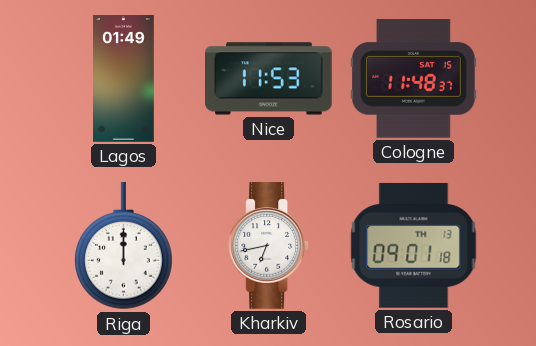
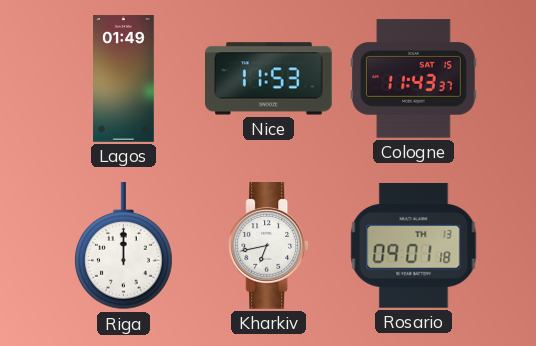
Cologne: 11:48 -> 11:43 (414, 79)
